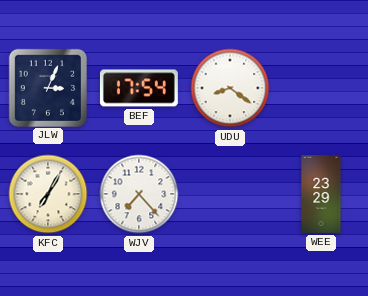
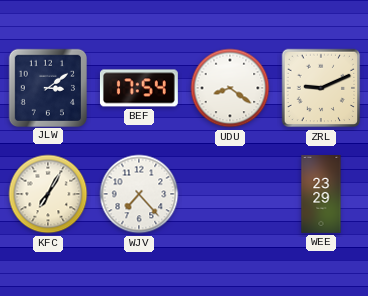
JLW: 3:04 -> 3:09 (47, 87)
ZRL: none -> 9:11 (321, 88)
